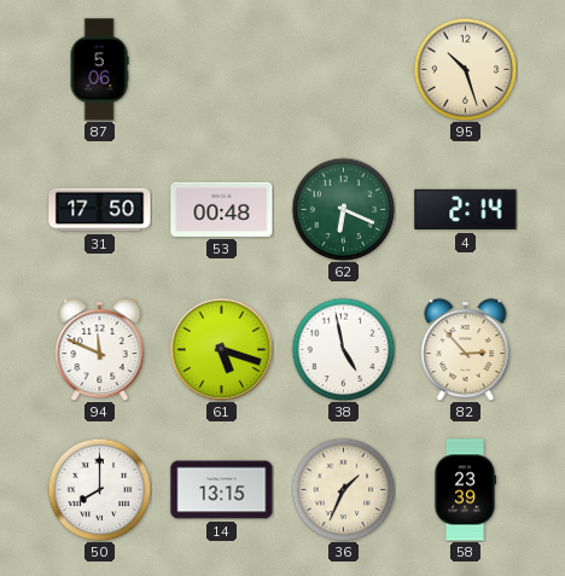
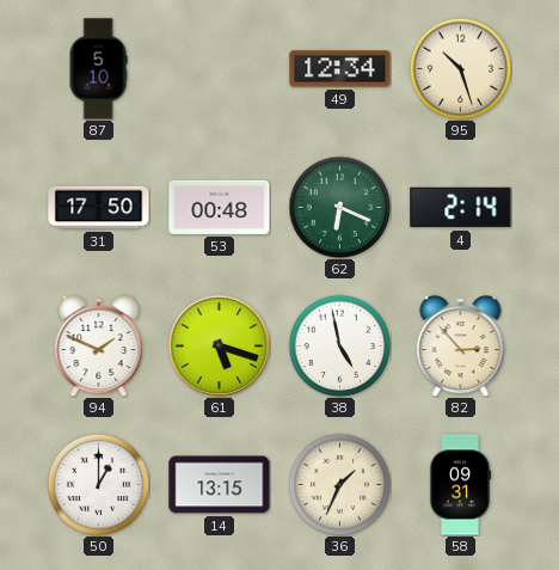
87: 5:06 -> 5:10 (98, 69)
49: none -> 12:34 (340, 69)
94: 11:49 -> 1:49 (99, 345)
50: 8:00 -> 1:00 (98, 484)
58: 23:39 -> 09:31 (459, 485)
